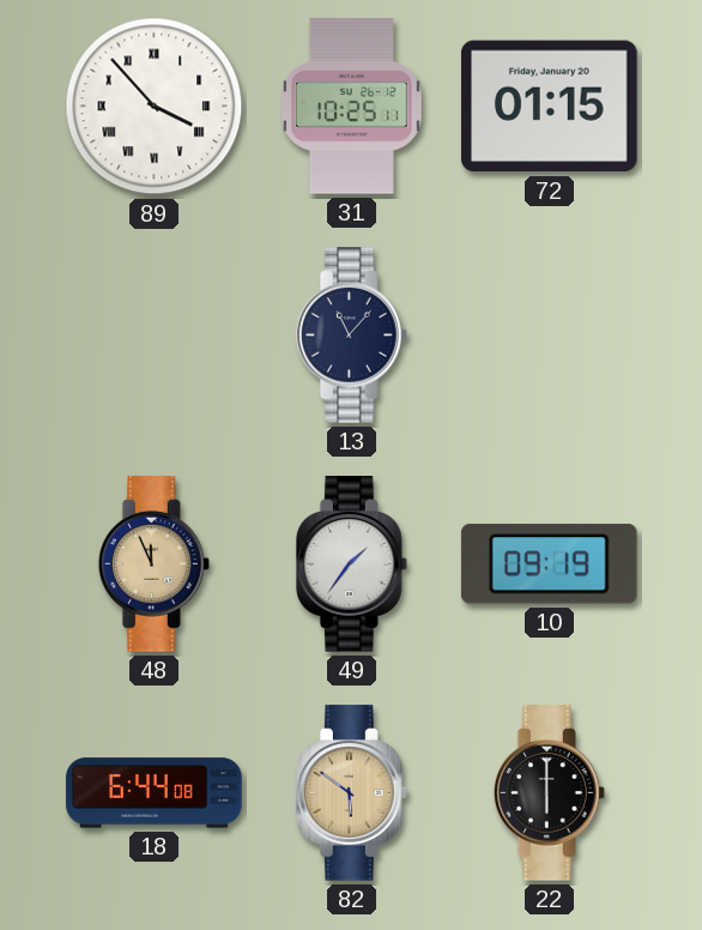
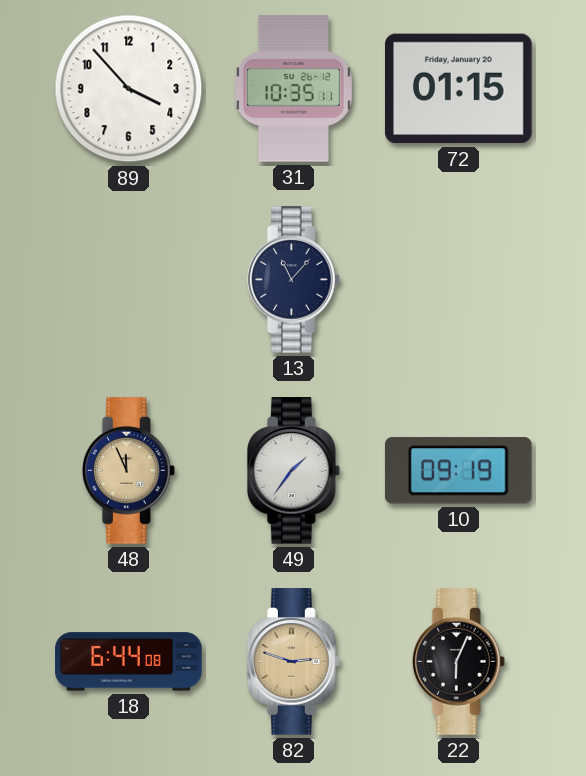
89 numerals: Roman -> Arabic (129, 89)
31: 10:25 -> 10:35 (293, 89)
82: 5:51 -> 2:48 (293, 662)
22: 6:00 -> 6:04 (458, 662)
